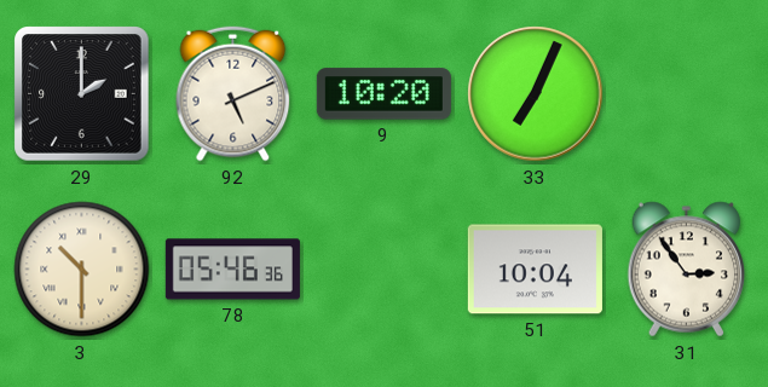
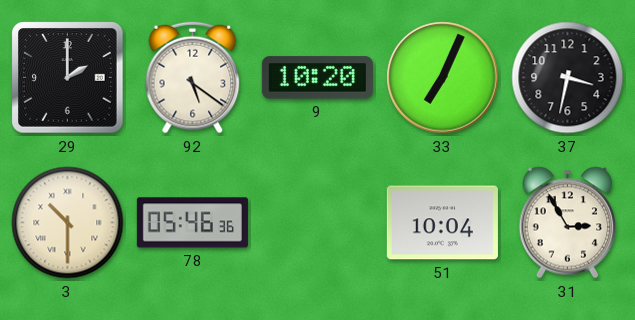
92: 5:11 -> 5:21 (193, 78)
37: none -> 3:32 (568, 78)
31: 2:54 -> 2:55 (568, 223)
